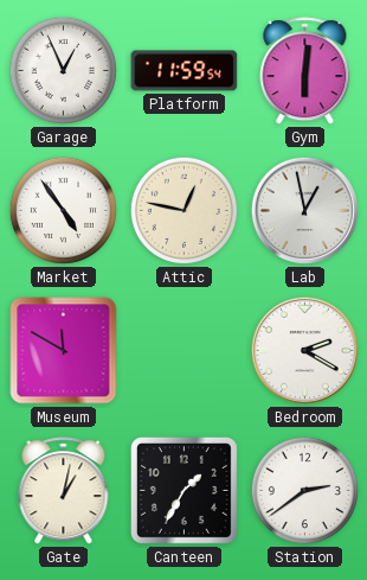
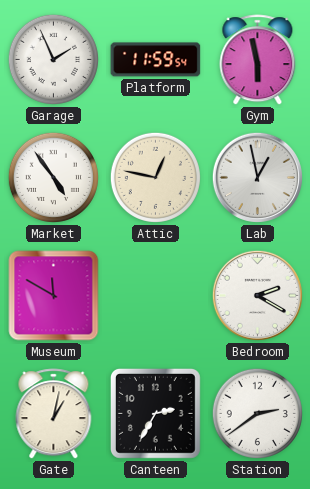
Garage: 12:56 -> 1:56 (53, 59)
Gym: 6:01 -> 5:58 (258, 60)
Canteen: 1:35 -> 2:35 (155, 413)
